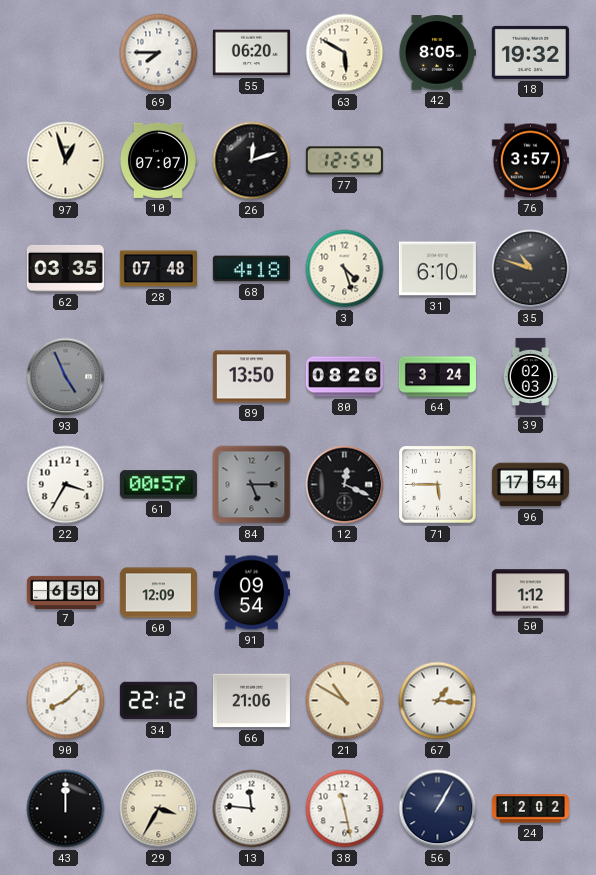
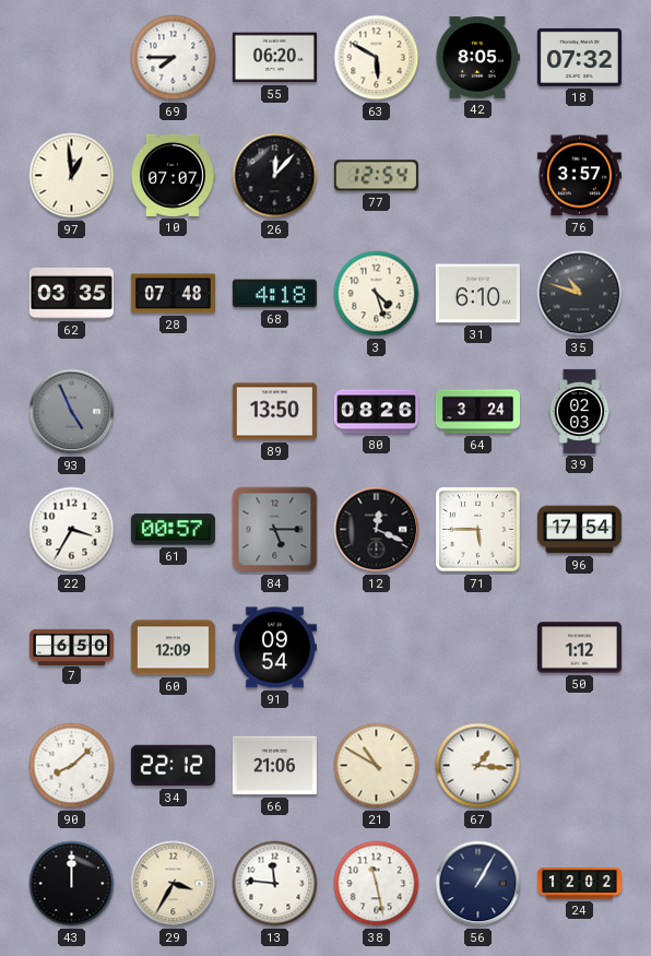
18: 19:32 -> 07:32 (579, 57)
97: 12:57 -> 12:59 (72, 176)
26: 12:12 -> 12:07 (275, 176)
